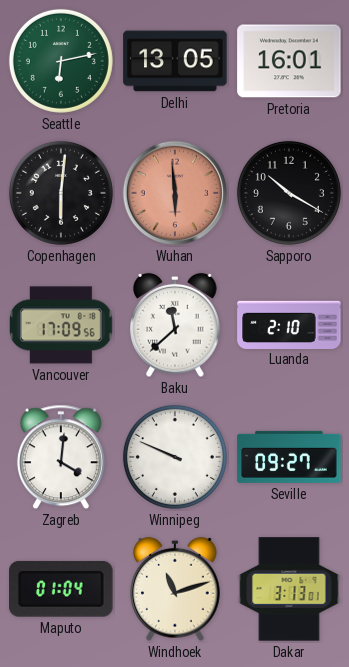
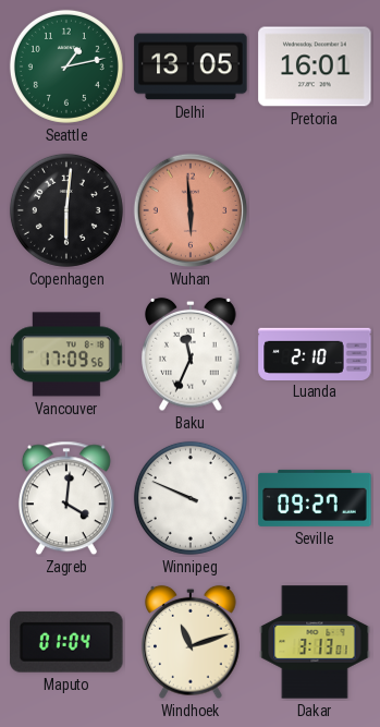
Seattle: 6:13 -> 1:13 (66, 66)
Sapporo: 10:20 -> none (289, 193)
Baku: 11:38 -> 11:34 (191, 354)
